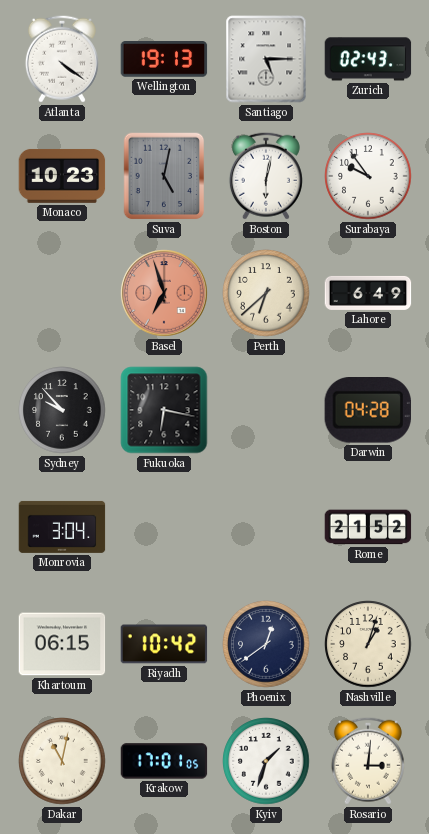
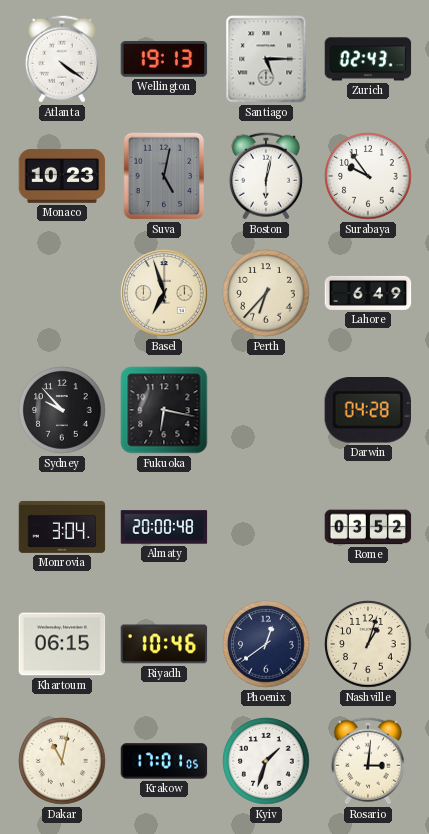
Basel dial: salmon -> cream (164, 293)
Perth: 6:38 -> 6:37 (266, 293)
Almaty: none -> 20:00 (164, 527)
Rome: 21:52 -> 03:52 (368, 527)
Riyadh: 10:42 -> 10:46 (164, 644)
